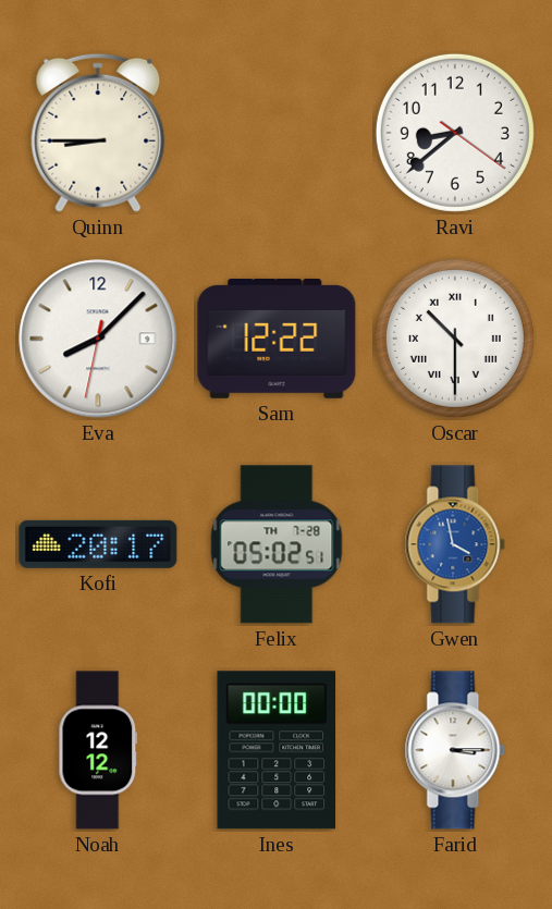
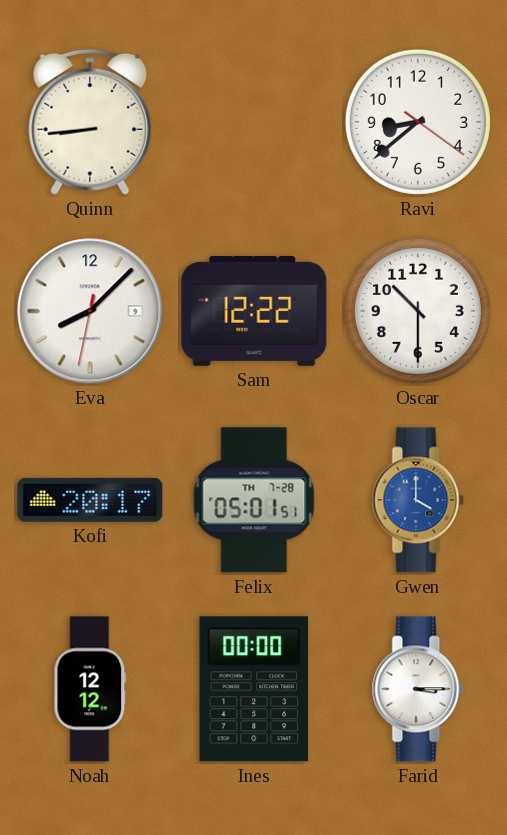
Quinn: 8:45 -> 8:44 (90, 122)
Oscar numerals: Roman -> Arabic (418, 311)
Felix: 05:02 -> 05:01 (254, 500)
Gwen: 3:58 -> 4:00 (418, 500)
